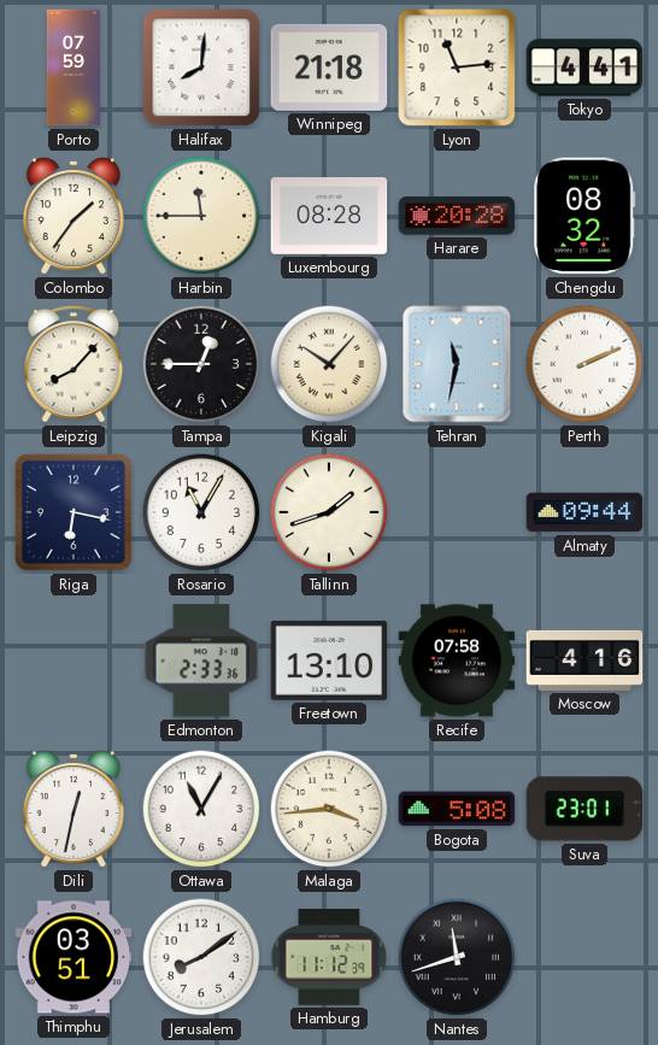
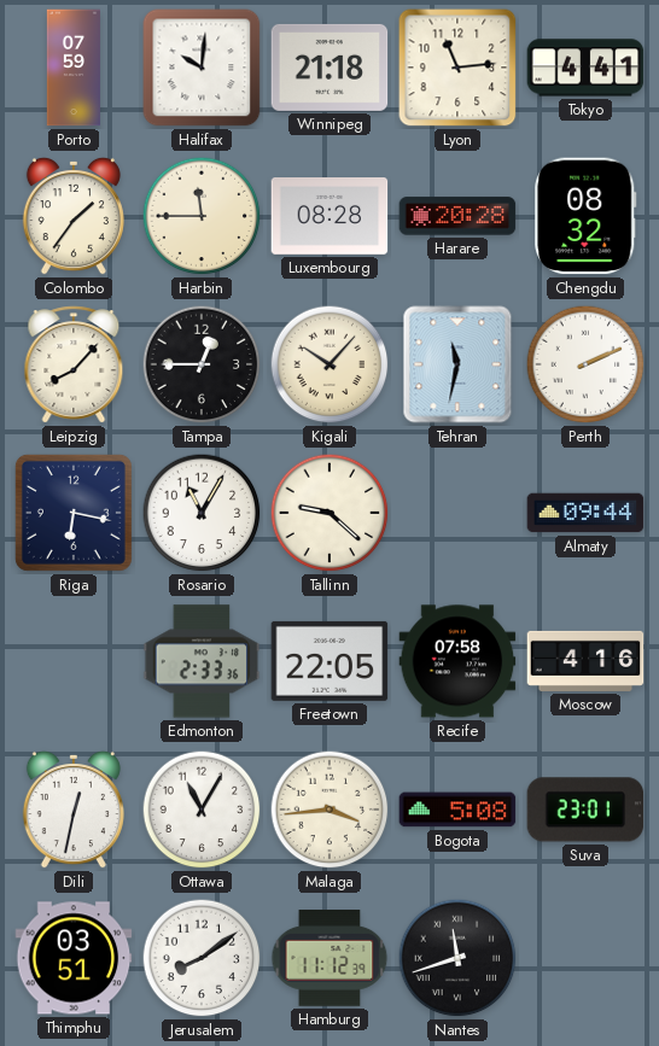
Halifax: 8:01 -> 10:01 (202, 68)
Tallinn: 1:42 -> 9:22 (329, 513)
Freetown: 13:10 -> 22:05 (329, 661)
